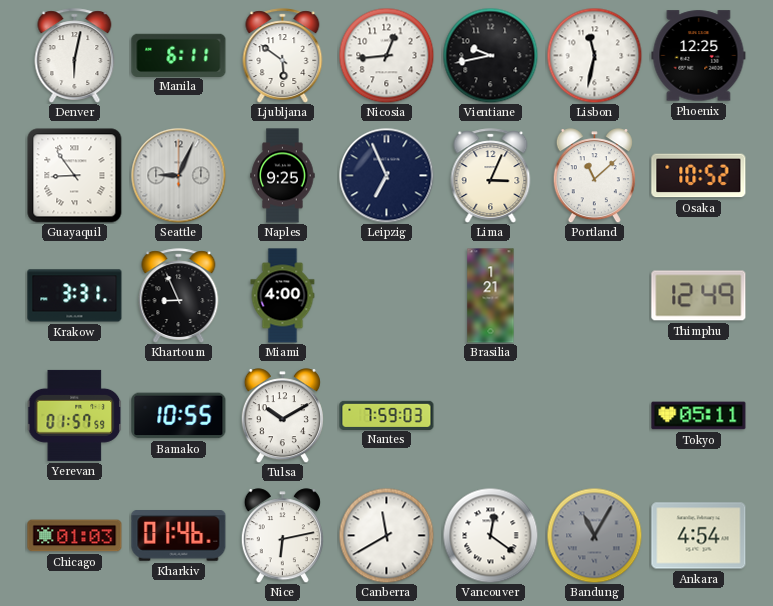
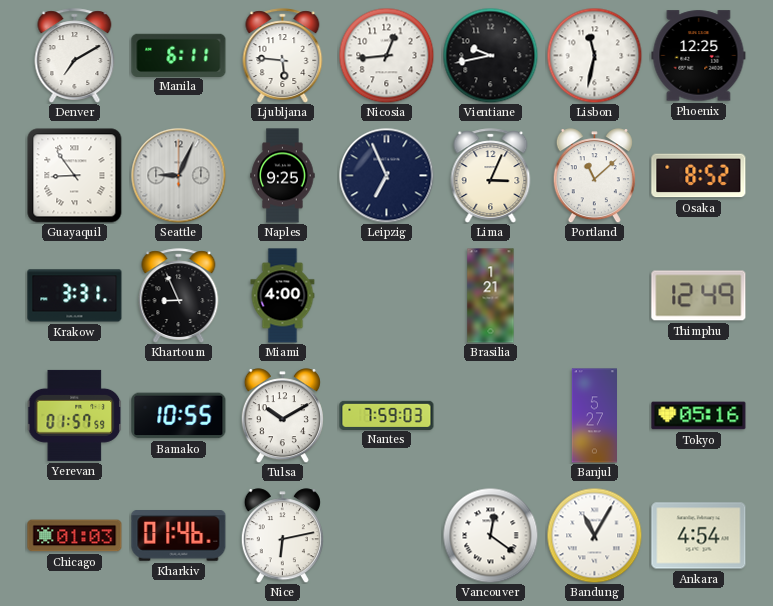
Denver: 6:02 -> 7:10 (75, 56)
Ljubljana: 5:51 -> 5:46 (283, 56)
Osaka: 10:52 -> 8:52 (699, 176)
Banjul: none -> 5:27 (594, 416)
Tokyo: 05:11 -> 05:16 (699, 416)
Canberra: 11:40 -> none (386, 535)
Bandung dial: grey -> white (594, 535)
